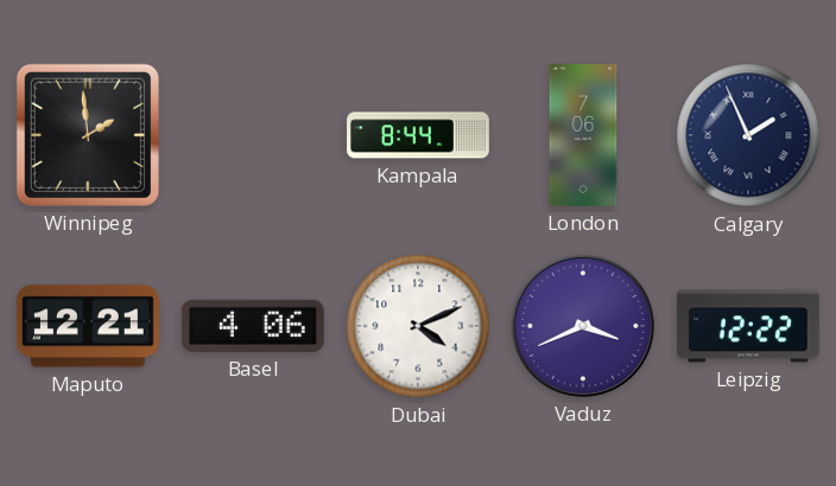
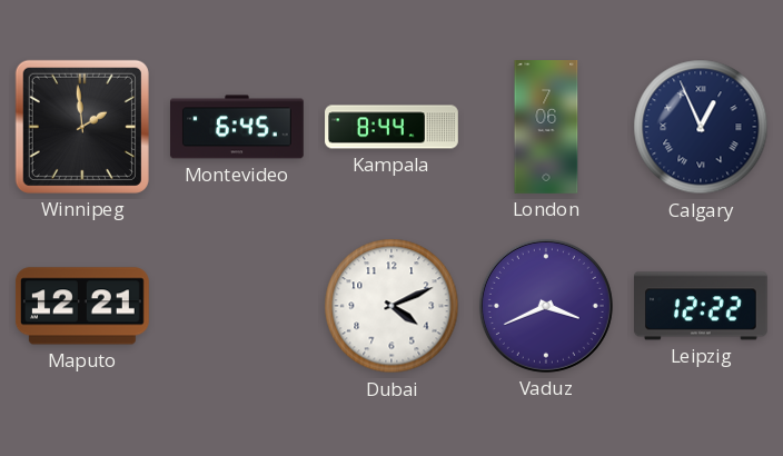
Montevideo: none -> 6:45 (238, 127)
Calgary: 1:56 -> 12:56 (701, 127)
Basel: 4:06 -> none (253, 326)
